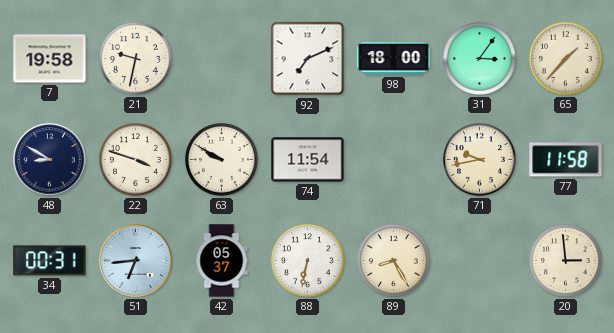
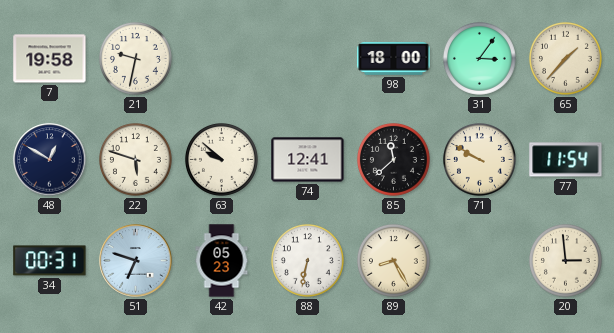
92: 7:11 -> none (308, 59)
48: 8:50 -> 12:50 (50, 160)
22: 3:48 -> 5:48 (135, 159)
63: 9:50 -> 9:52 (221, 159)
74: 11:54 -> 12:41 (308, 160)
85: none -> 11:38 (393, 159)
71: 9:43 -> 9:50 (479, 159)
77: 11:58 -> 11:54 (566, 160)
51: 6:44 -> 6:48 (136, 261)
42: 05:37 -> 05:23 (222, 261)
